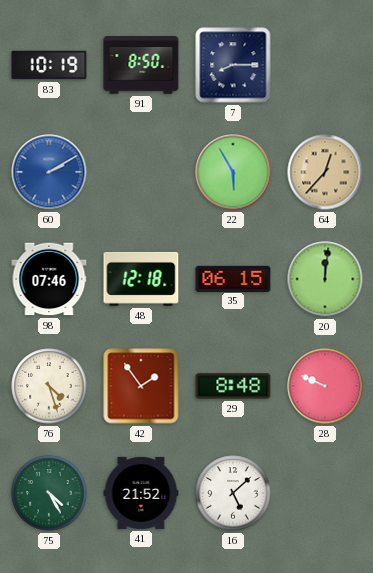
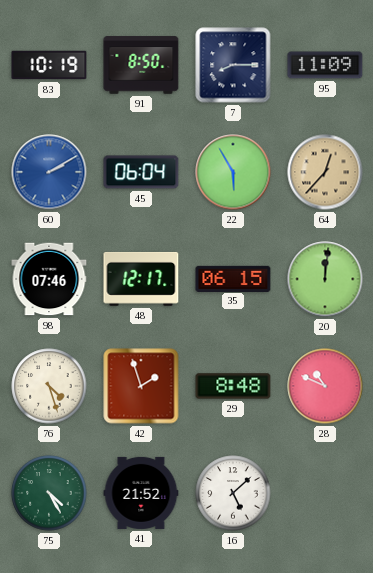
95: none -> 11:09 (325, 65)
45: none -> 06:04 (141, 172)
48: 12:18 -> 12:17 (141, 279)
42: 1:54 -> 1:57 (141, 386)
28: 9:49 -> 10:49 (325, 386)
